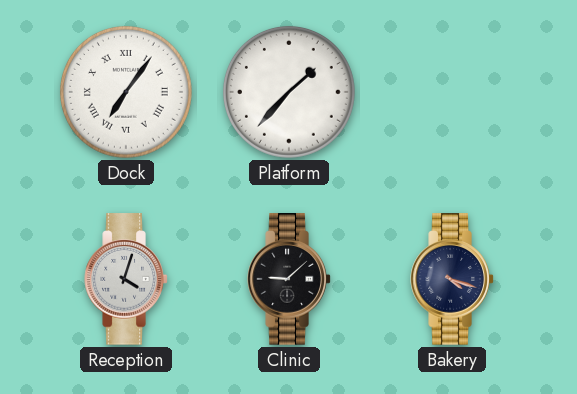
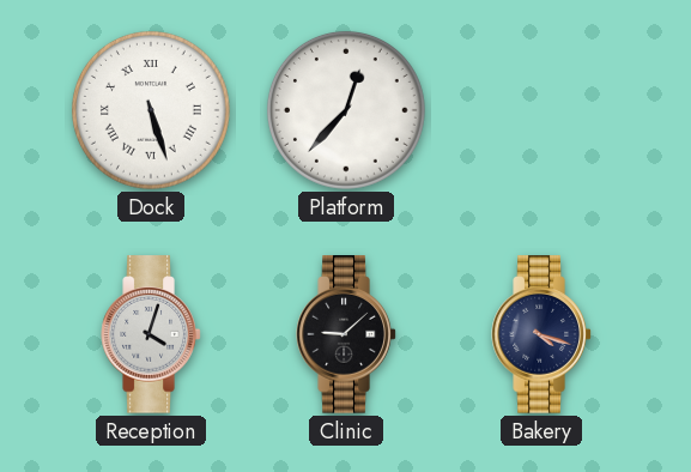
Dock: 7:06 -> 5:27 (151, 110)
Platform: 1:37 -> 12:37 (346, 110)
